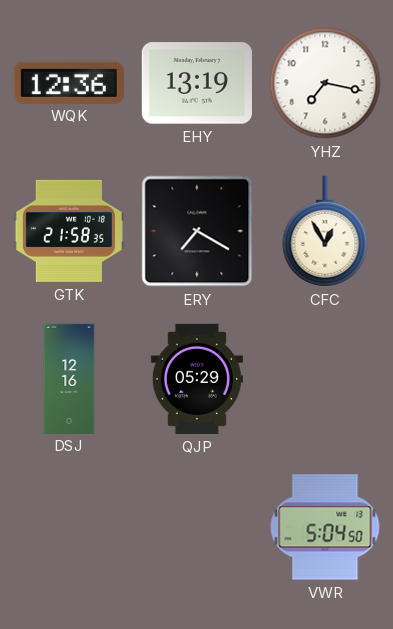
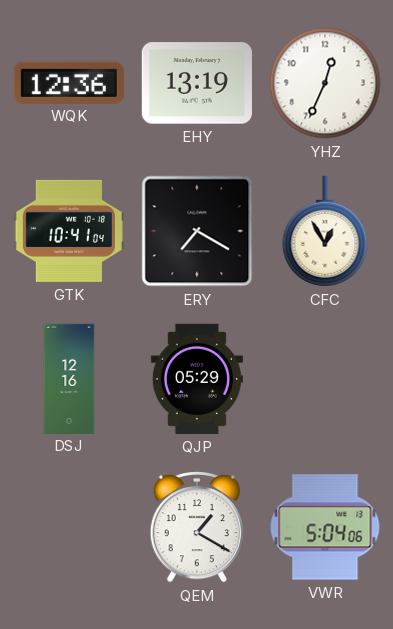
YHZ: 7:17 -> 12:34 (325, 83)
GTK: 21:58 -> 10:41 (68, 231)
QEM: none -> 1:20 (197, 528)
VWR: 5:04:50 -> 5:04:06 (325, 527)
